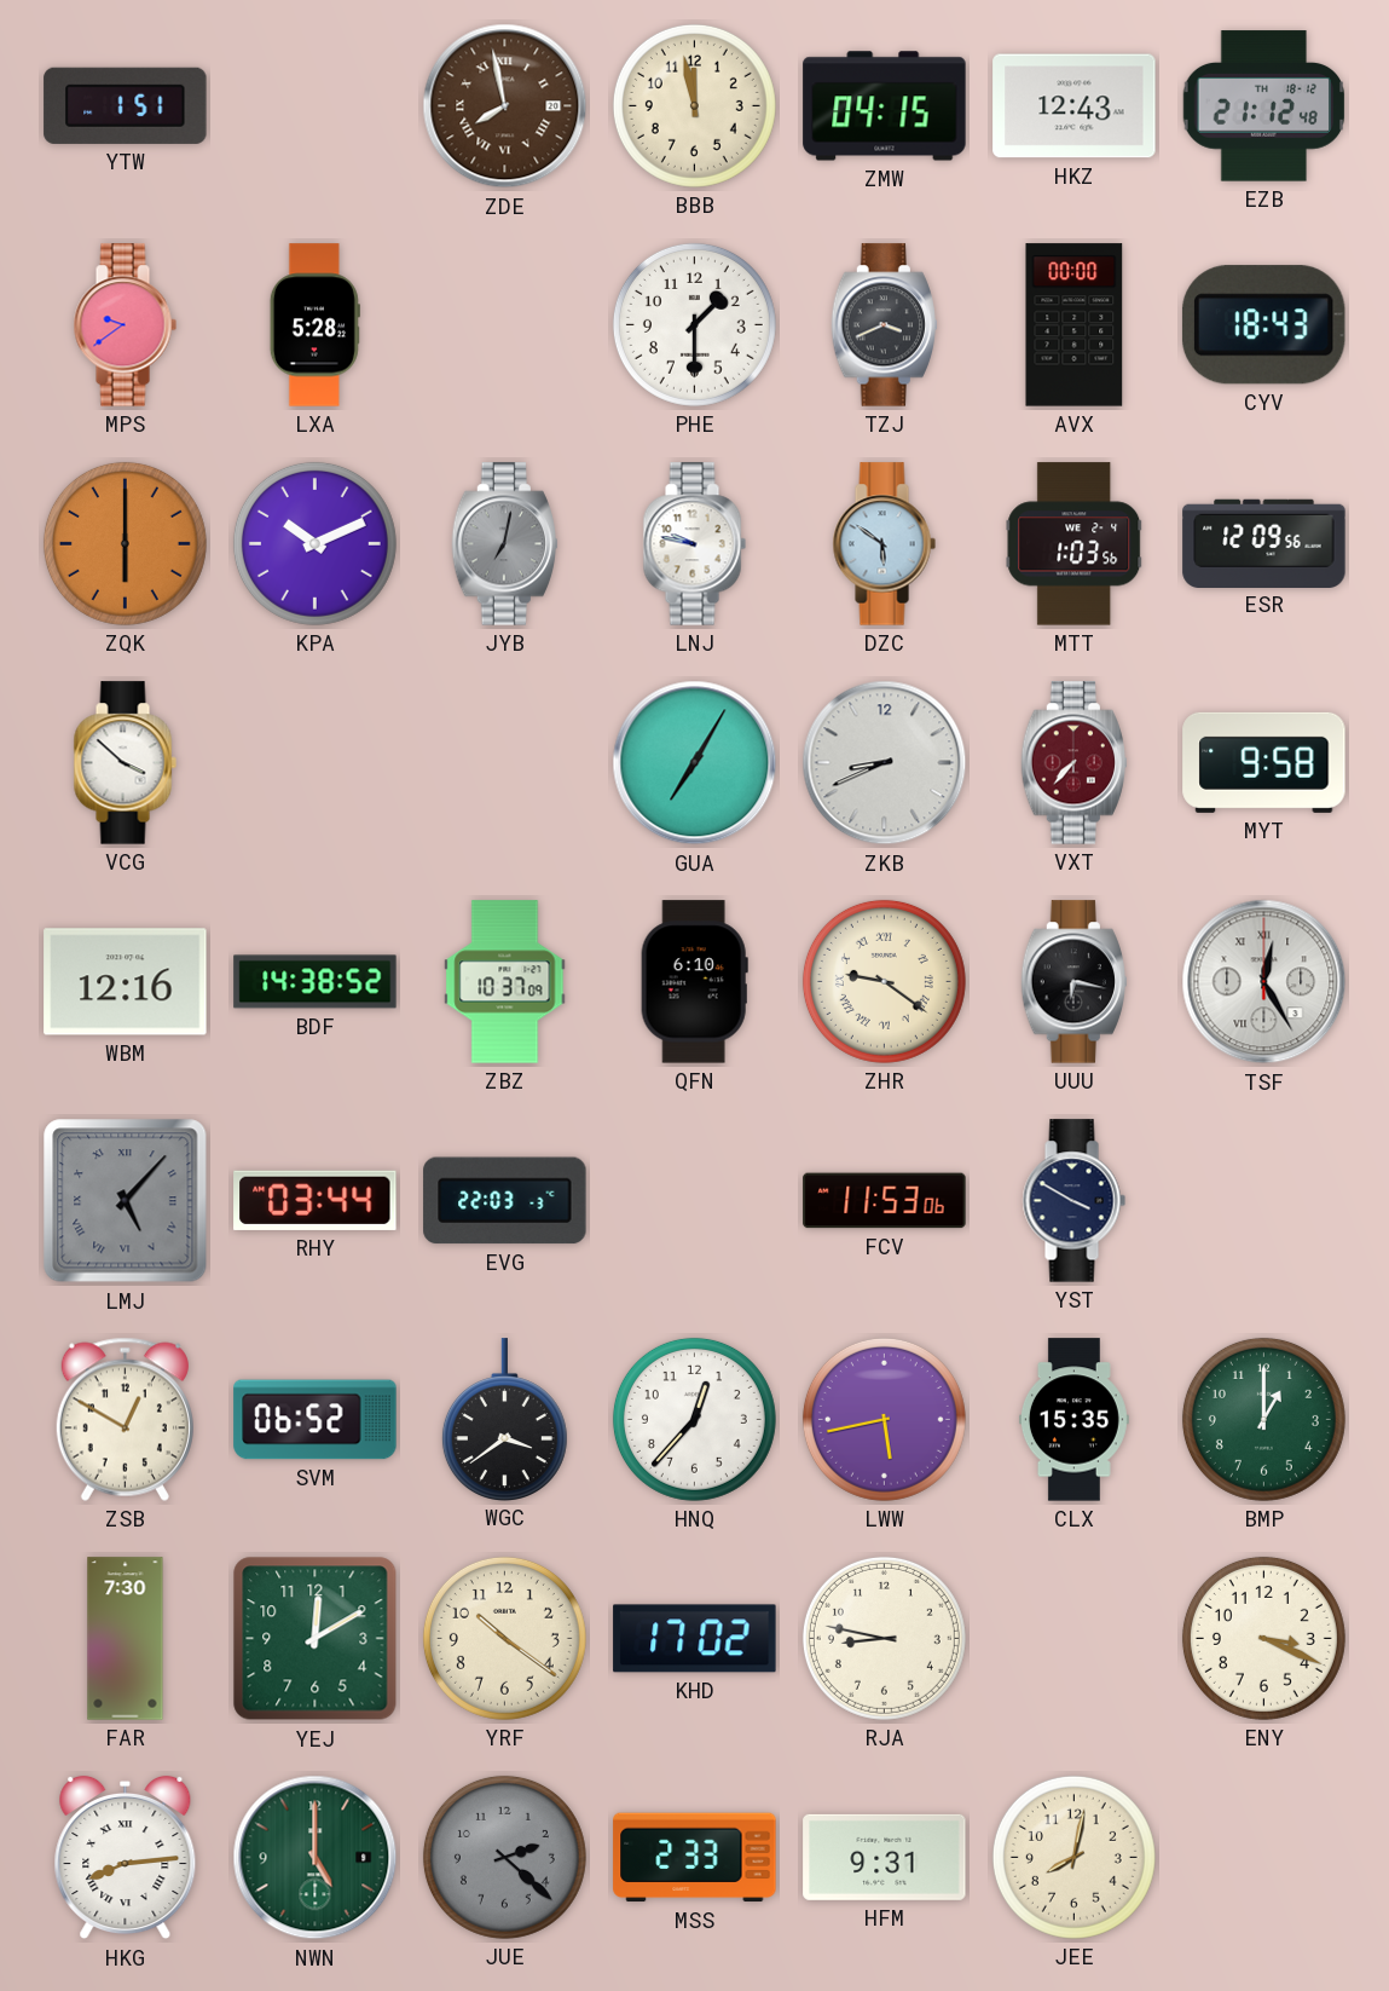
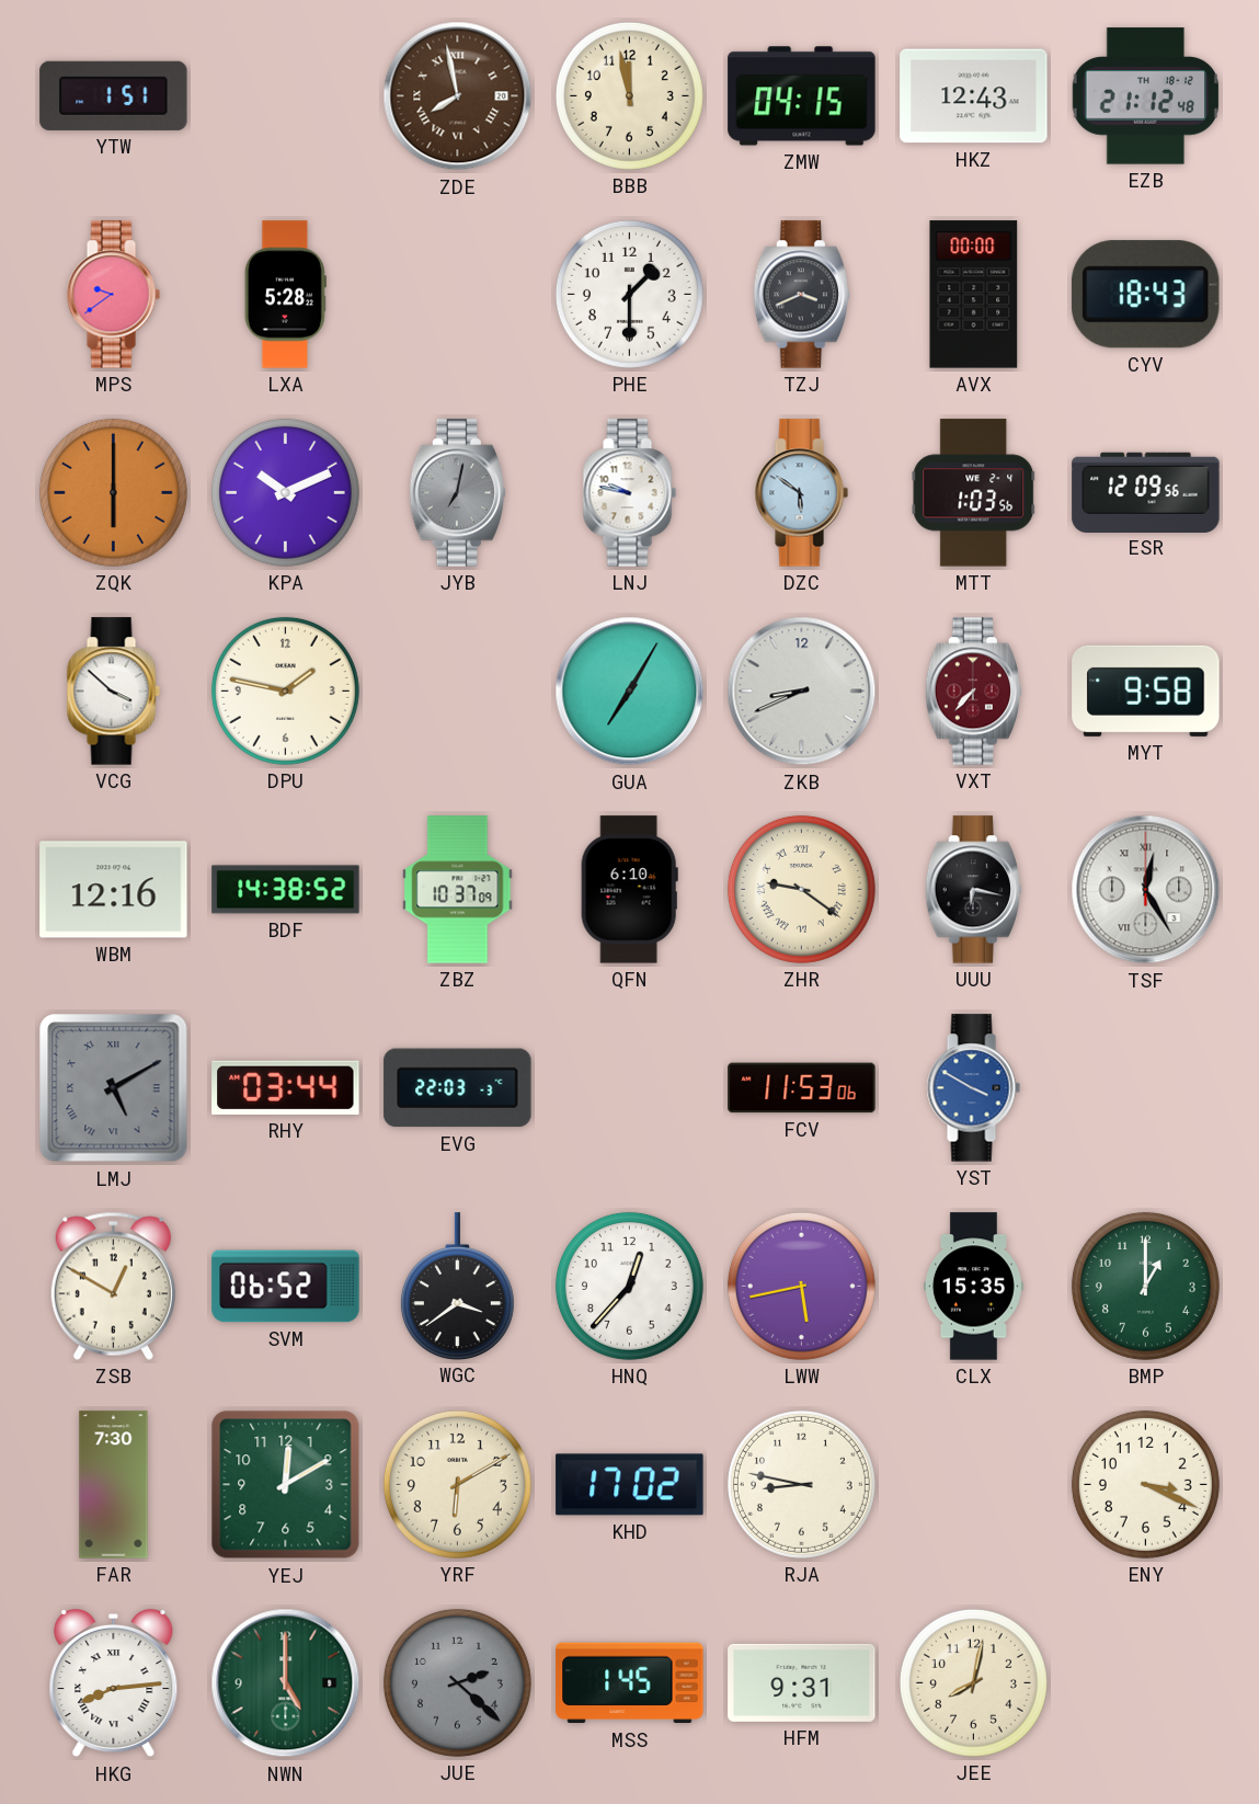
DPU: none -> 1:47 (285, 690)
LMJ: 5:07 -> 5:10 (114, 1088)
YST dial: navy -> blue (973, 1088)
YRF: 10:21 -> 6:10 (457, 1484)
MSS: 2:33 -> 1:45 (630, 1683)
